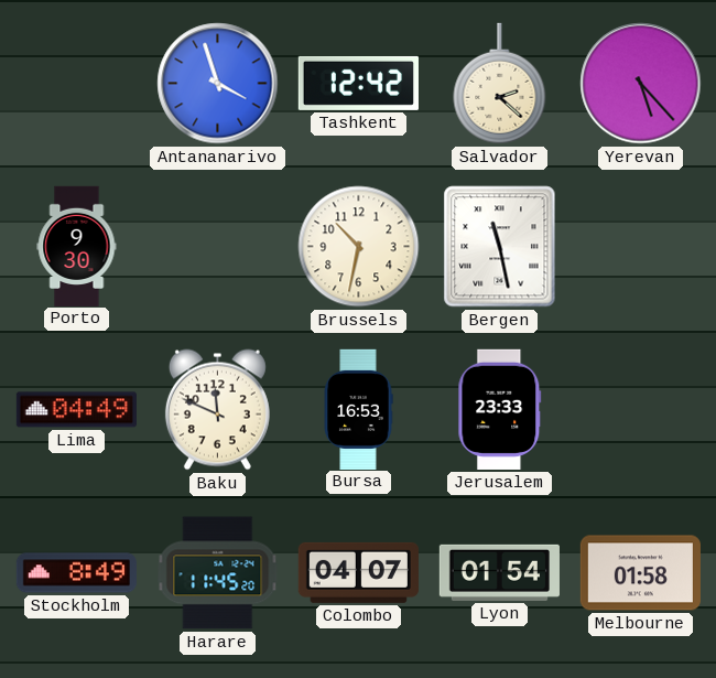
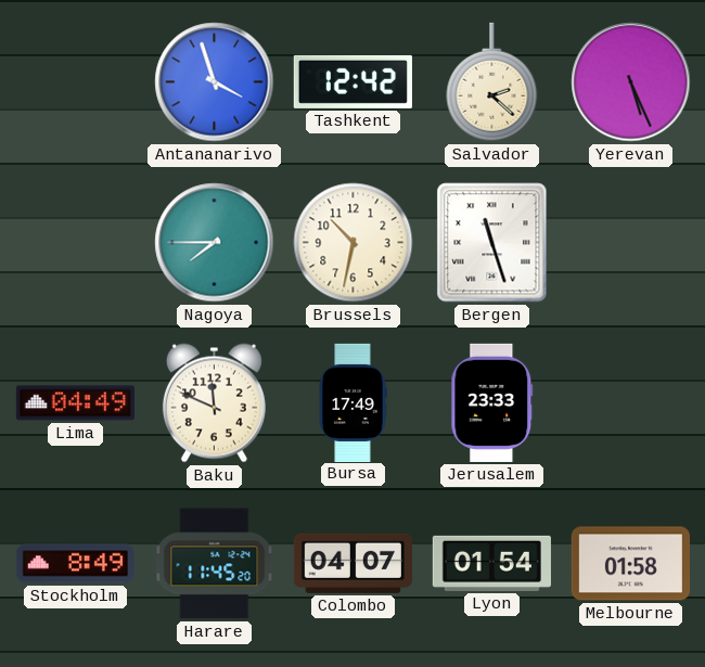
Yerevan: 5:23 -> 5:26 (631, 82)
Porto: 9:30 -> none (77, 246)
Nagoya: none -> 7:45 (215, 243)
Bergen: 11:28 -> 11:27 (492, 243)
Bursa: 16:53 -> 17:49 (352, 402)
